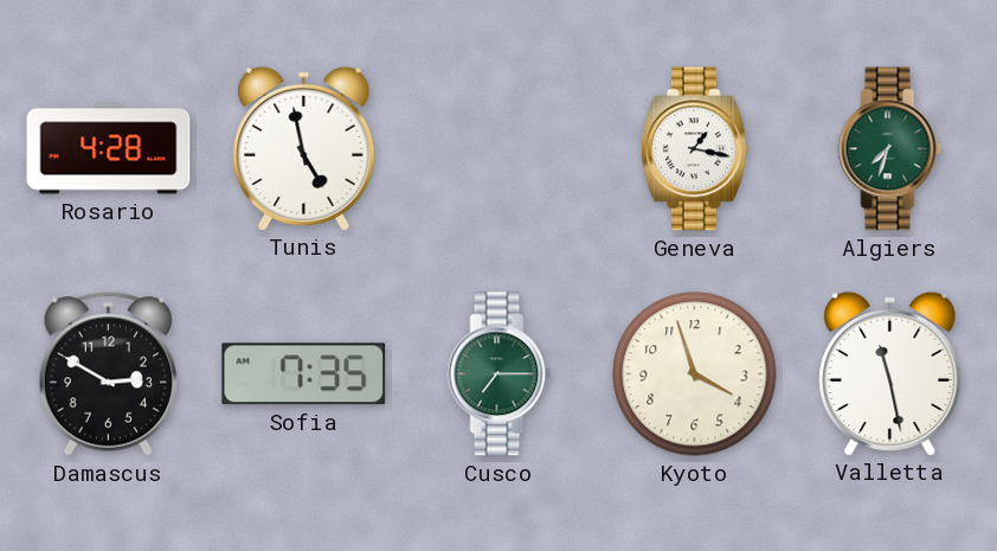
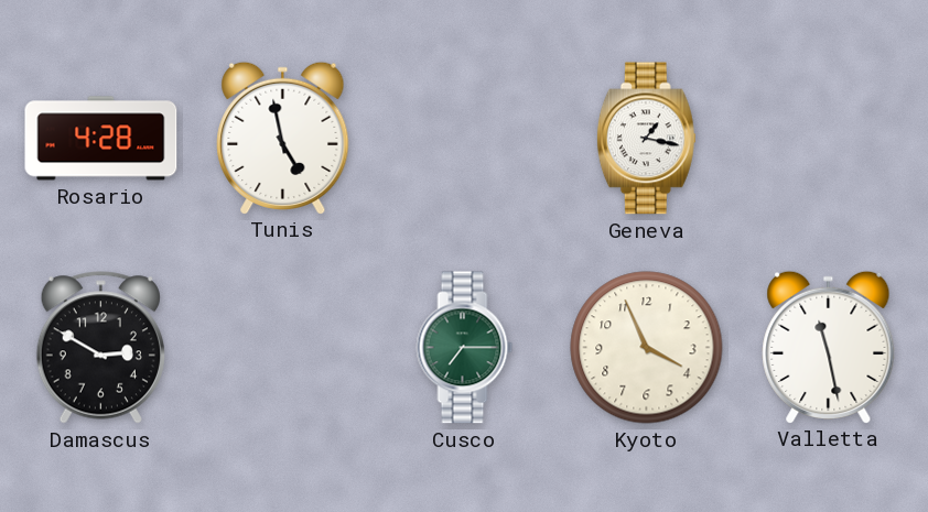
Algiers: 7:33 -> none (890, 149)
Sofia: 7:35 -> none (304, 374)
Kyoto: 3:57 -> 3:56 (647, 348)
